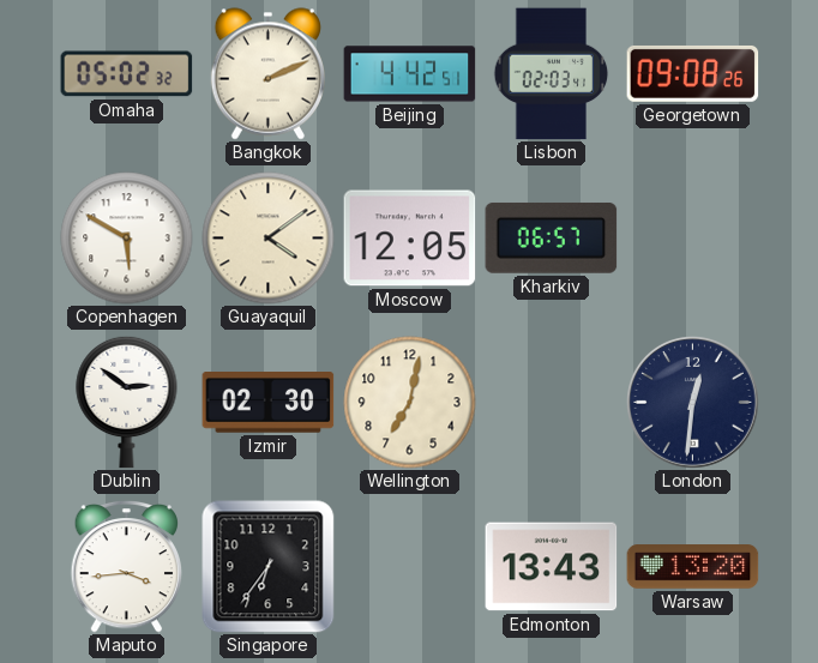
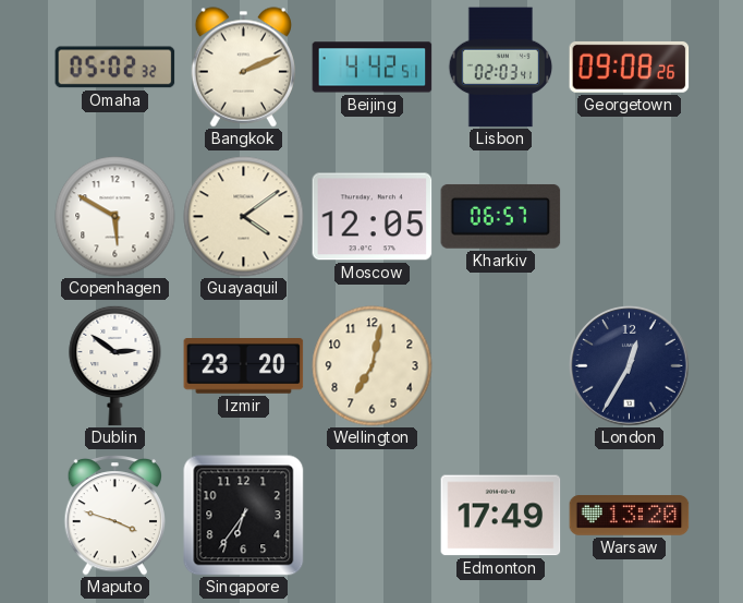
Izmir: 02:30 -> 23:20 (244, 366)
London: 12:31 -> 12:35 (630, 366)
Maputo: 3:44 -> 3:48 (115, 515)
Edmonton: 13:43 -> 17:49 (501, 516)
